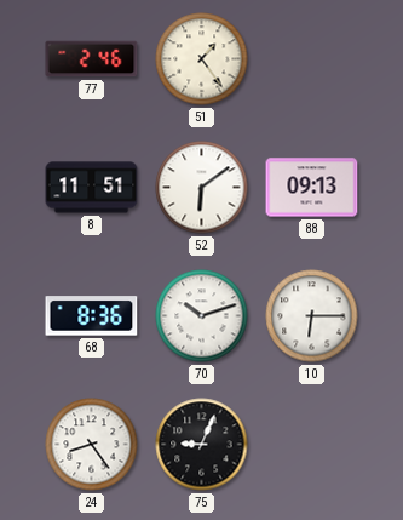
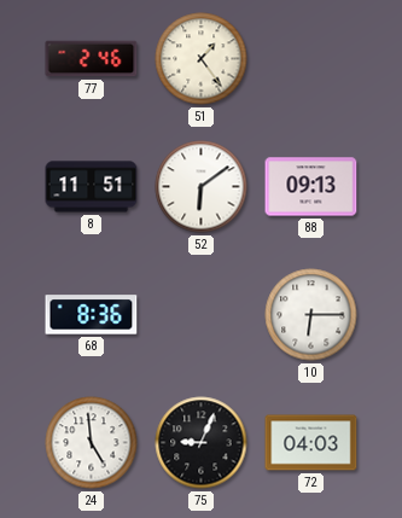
70: 10:12 -> none (202, 316)
24: 8:24 -> 4:59 (92, 443)
72: none -> 04:03 (311, 443)
